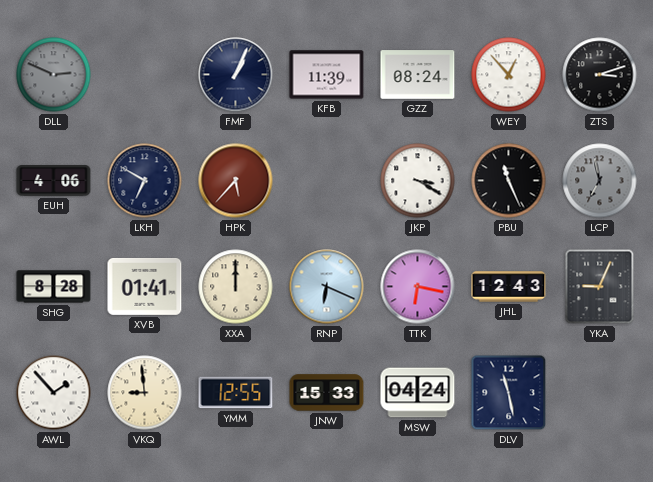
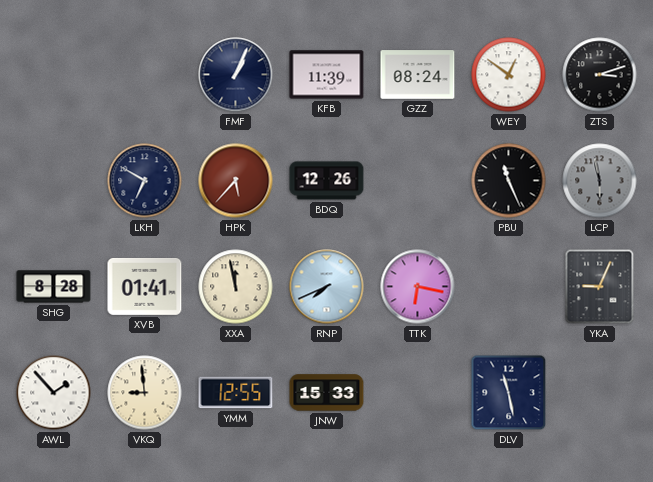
DLL: 2:49 -> none (54, 75)
WEY: 12:53 -> 12:51 (509, 75)
EUH: 4:06 -> none (54, 181)
BDQ: none -> 12:26 (327, 181)
JKP: 3:20 -> none (418, 181)
LCP: 6:58 -> 5:58 (600, 181)
XXA: 12:00 -> 11:58 (236, 287)
RNP: 6:19 -> 7:41 (327, 287)
JHL: 12:43 -> none (509, 287)
MSW: 04:24 -> none (418, 393)
